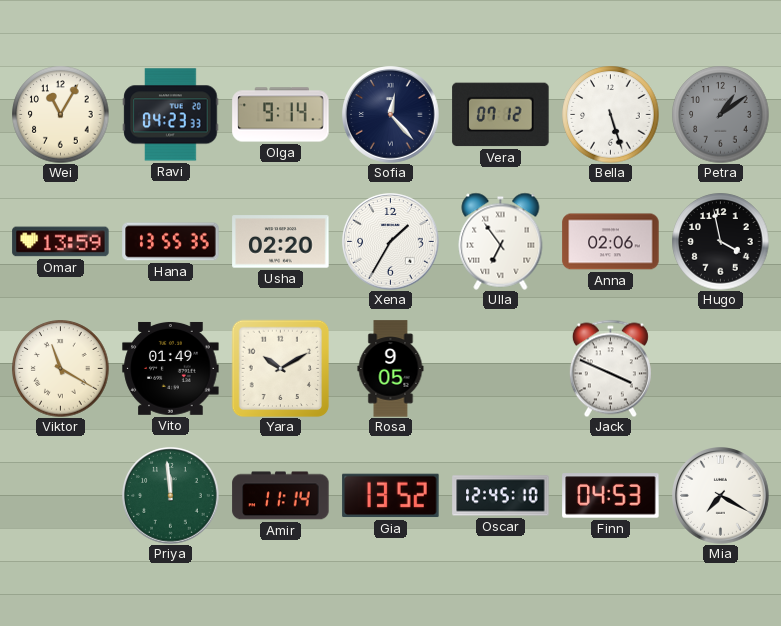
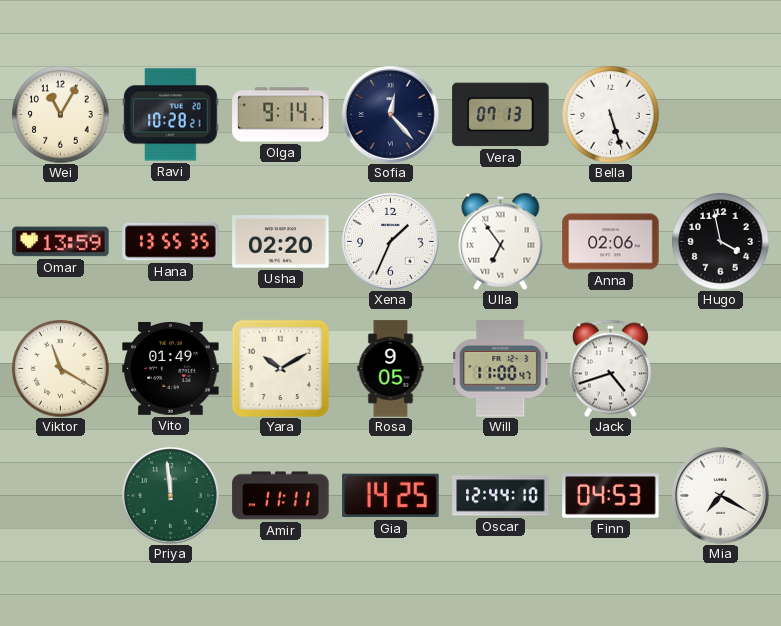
Ravi: 04:23 -> 10:28 (171, 115)
Vera: 07:12 -> 07:13 (501, 115)
Petra: 1:09 -> none (721, 115)
Xena: 1:35 -> 1:34 (391, 242)
Will: none -> 11:00 (501, 369)
Jack: 3:49 -> 4:42 (610, 368)
Amir: 11:14 -> 11:11 (281, 496)
Gia: 13:52 -> 14:25 (391, 496)
Oscar: 12:45 -> 12:44 (501, 496)
